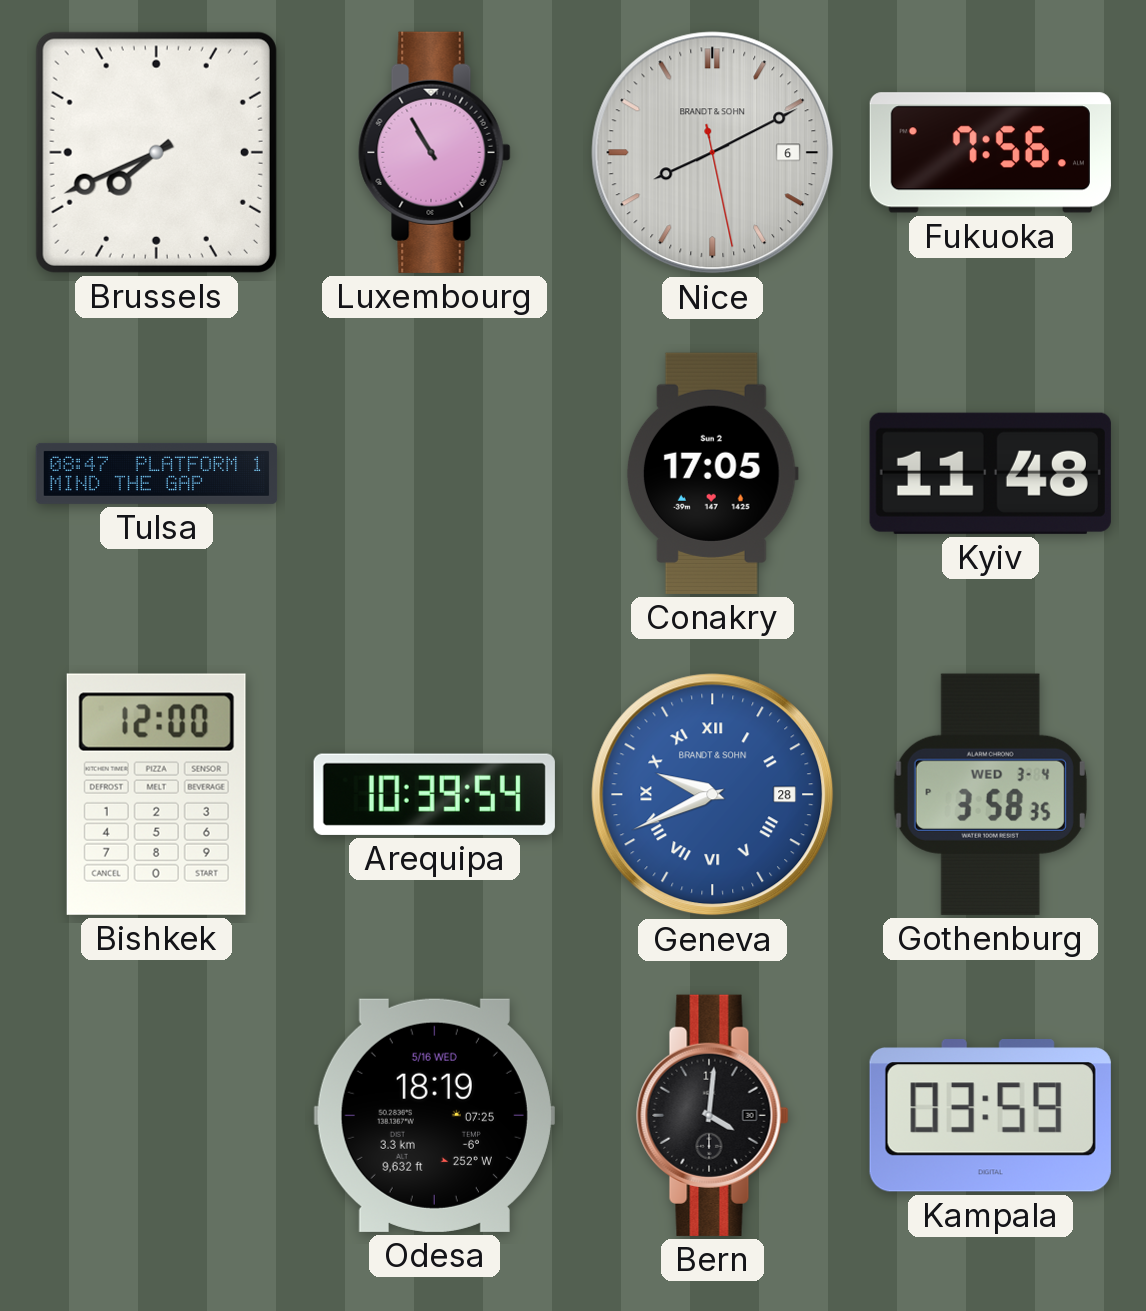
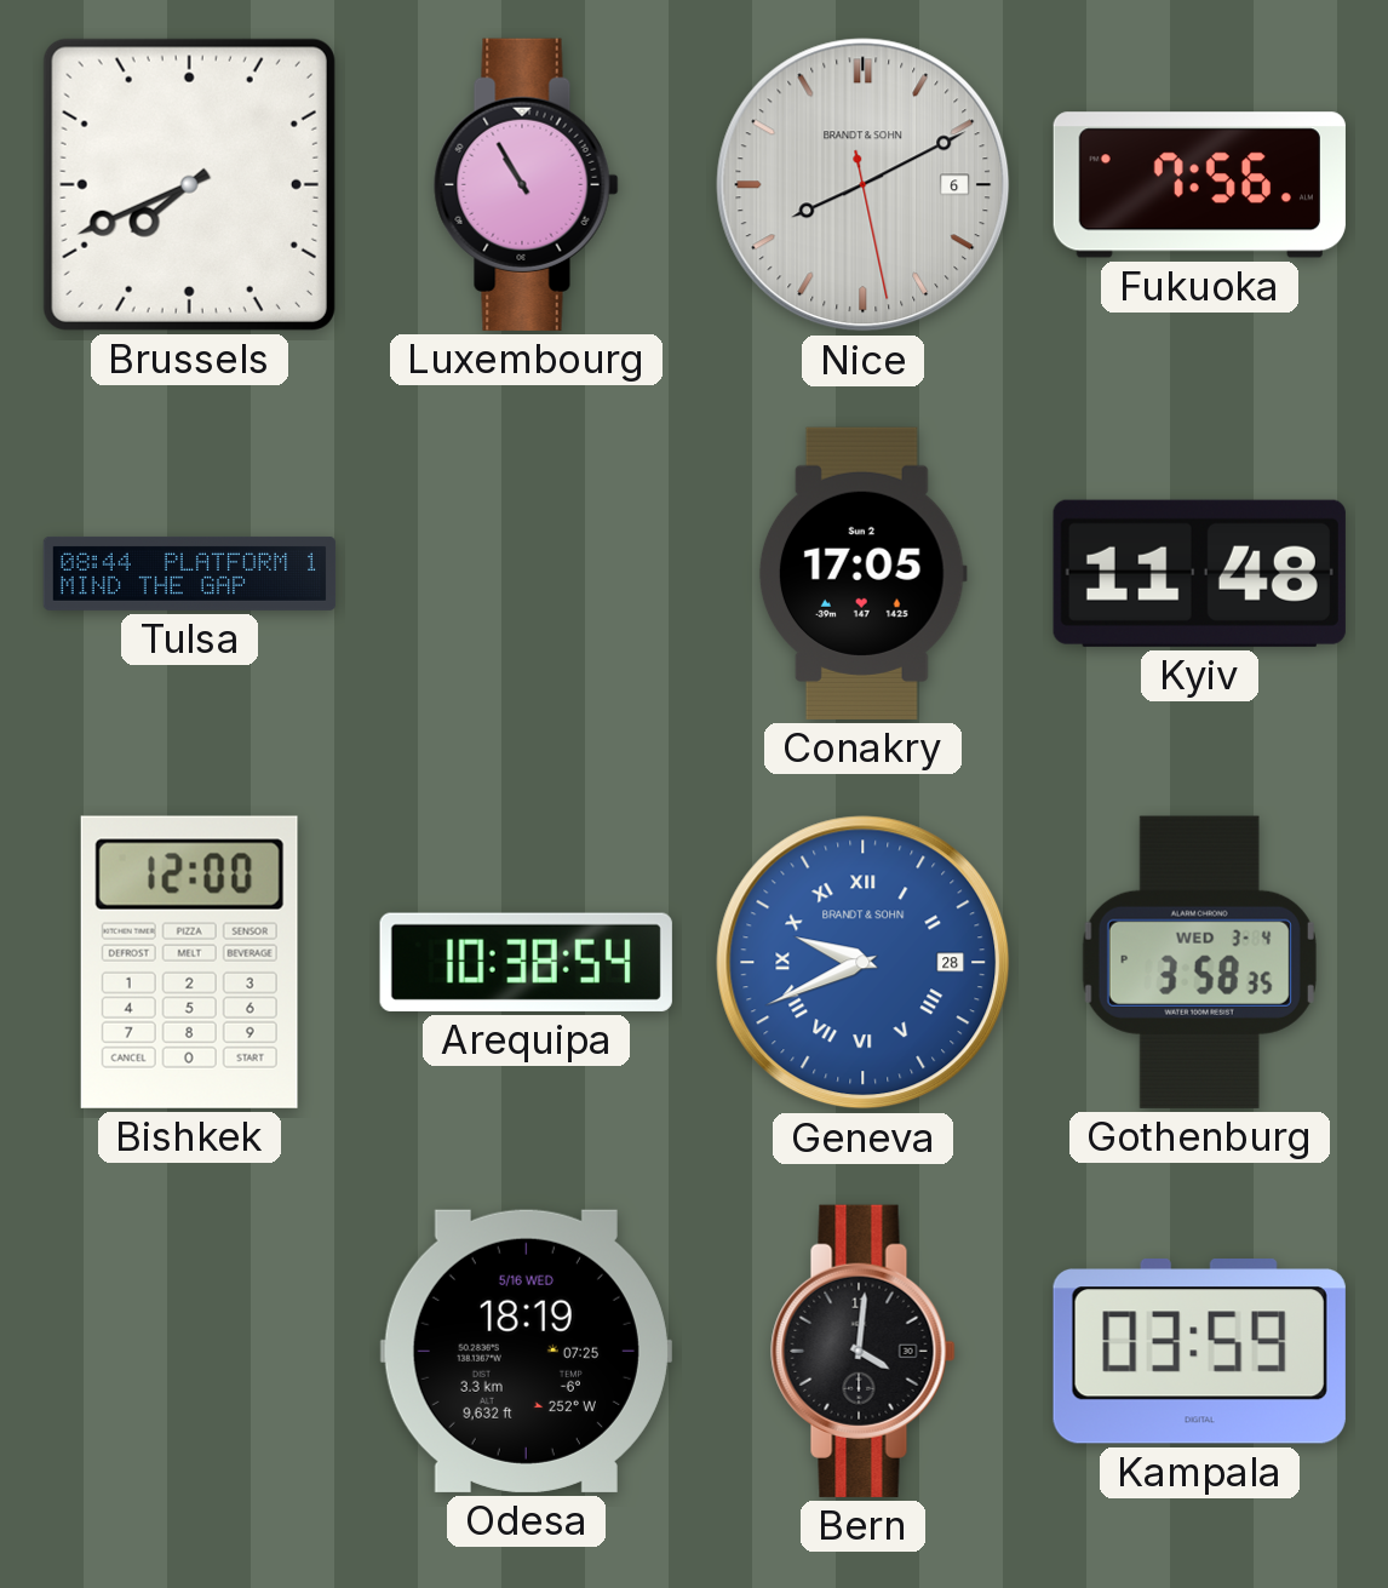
Tulsa: 08:47 -> 08:44 (190, 573)
Arequipa: 10:39 -> 10:38 (526, 962)
